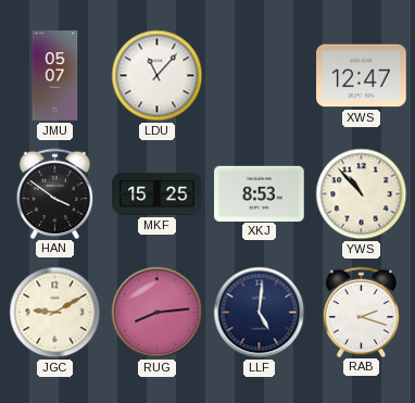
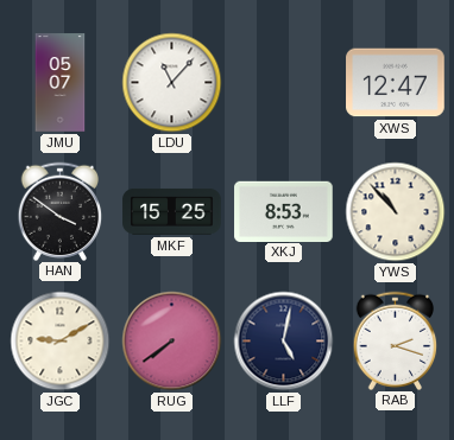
RUG: 8:14 -> 7:39 (172, 342)
LLF: 5:01 -> 5:02 (284, 342)
